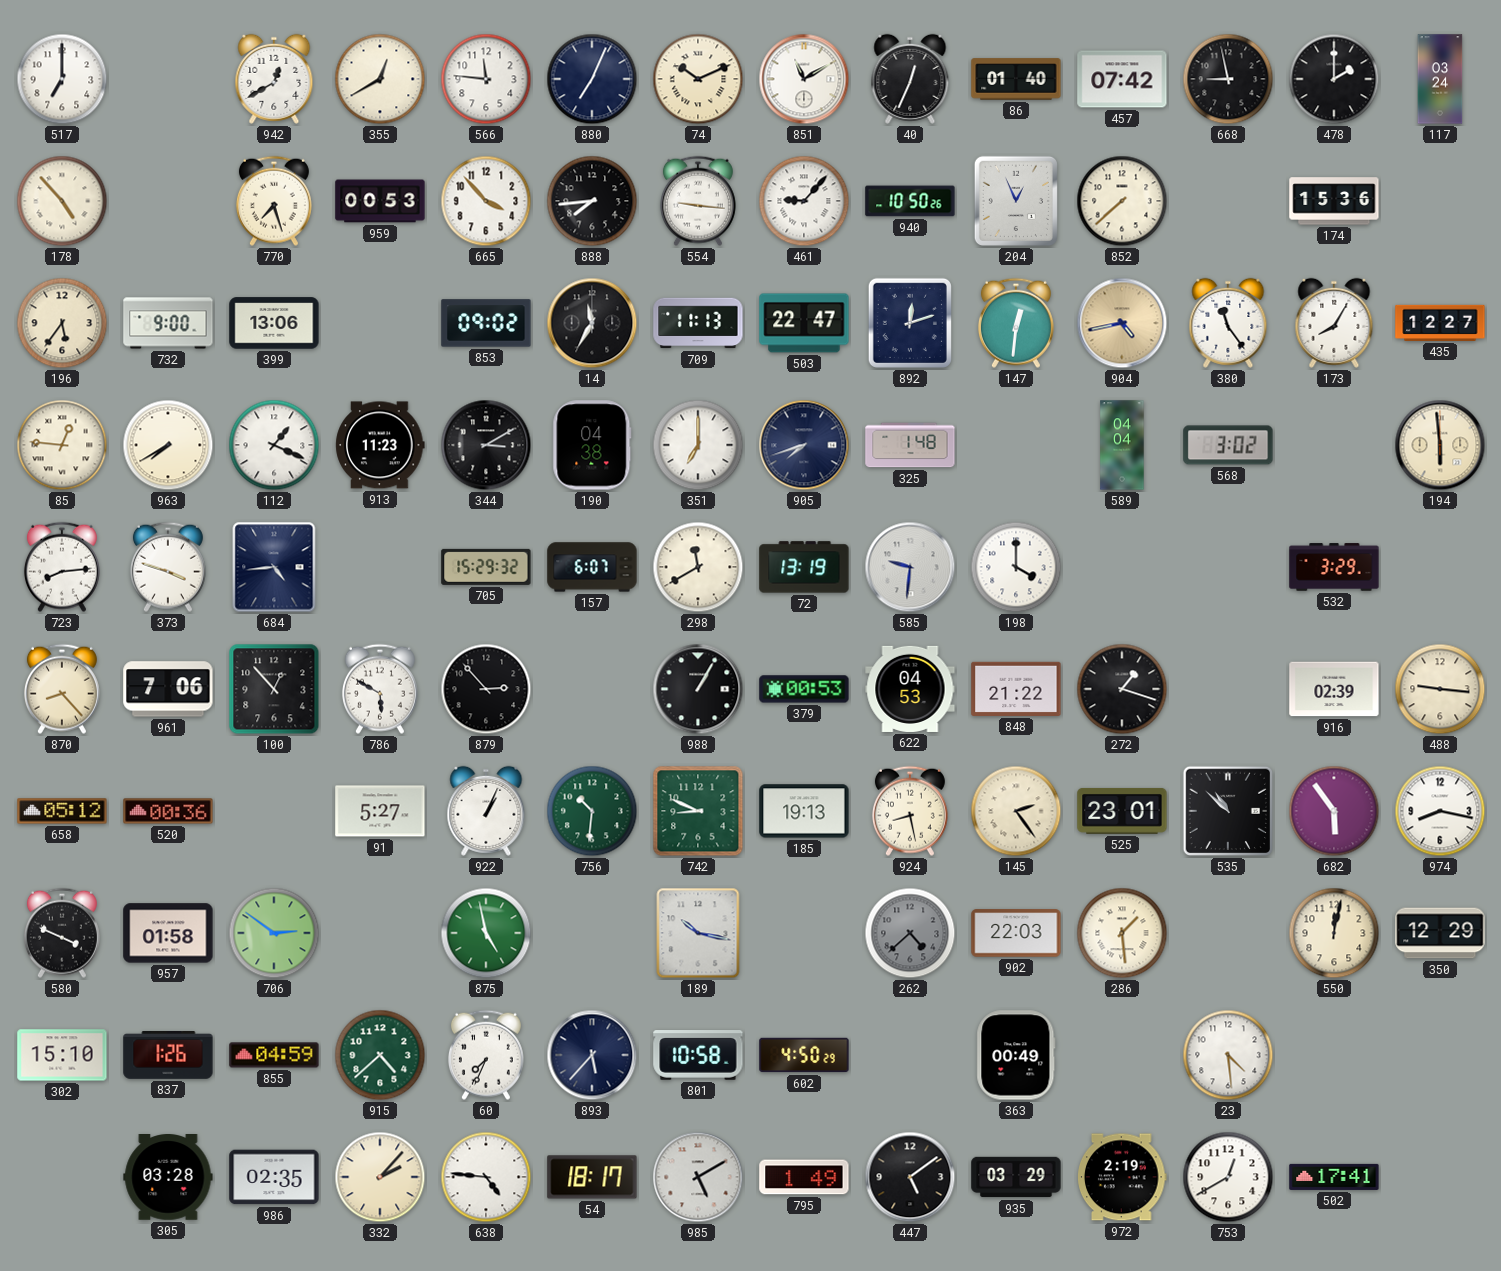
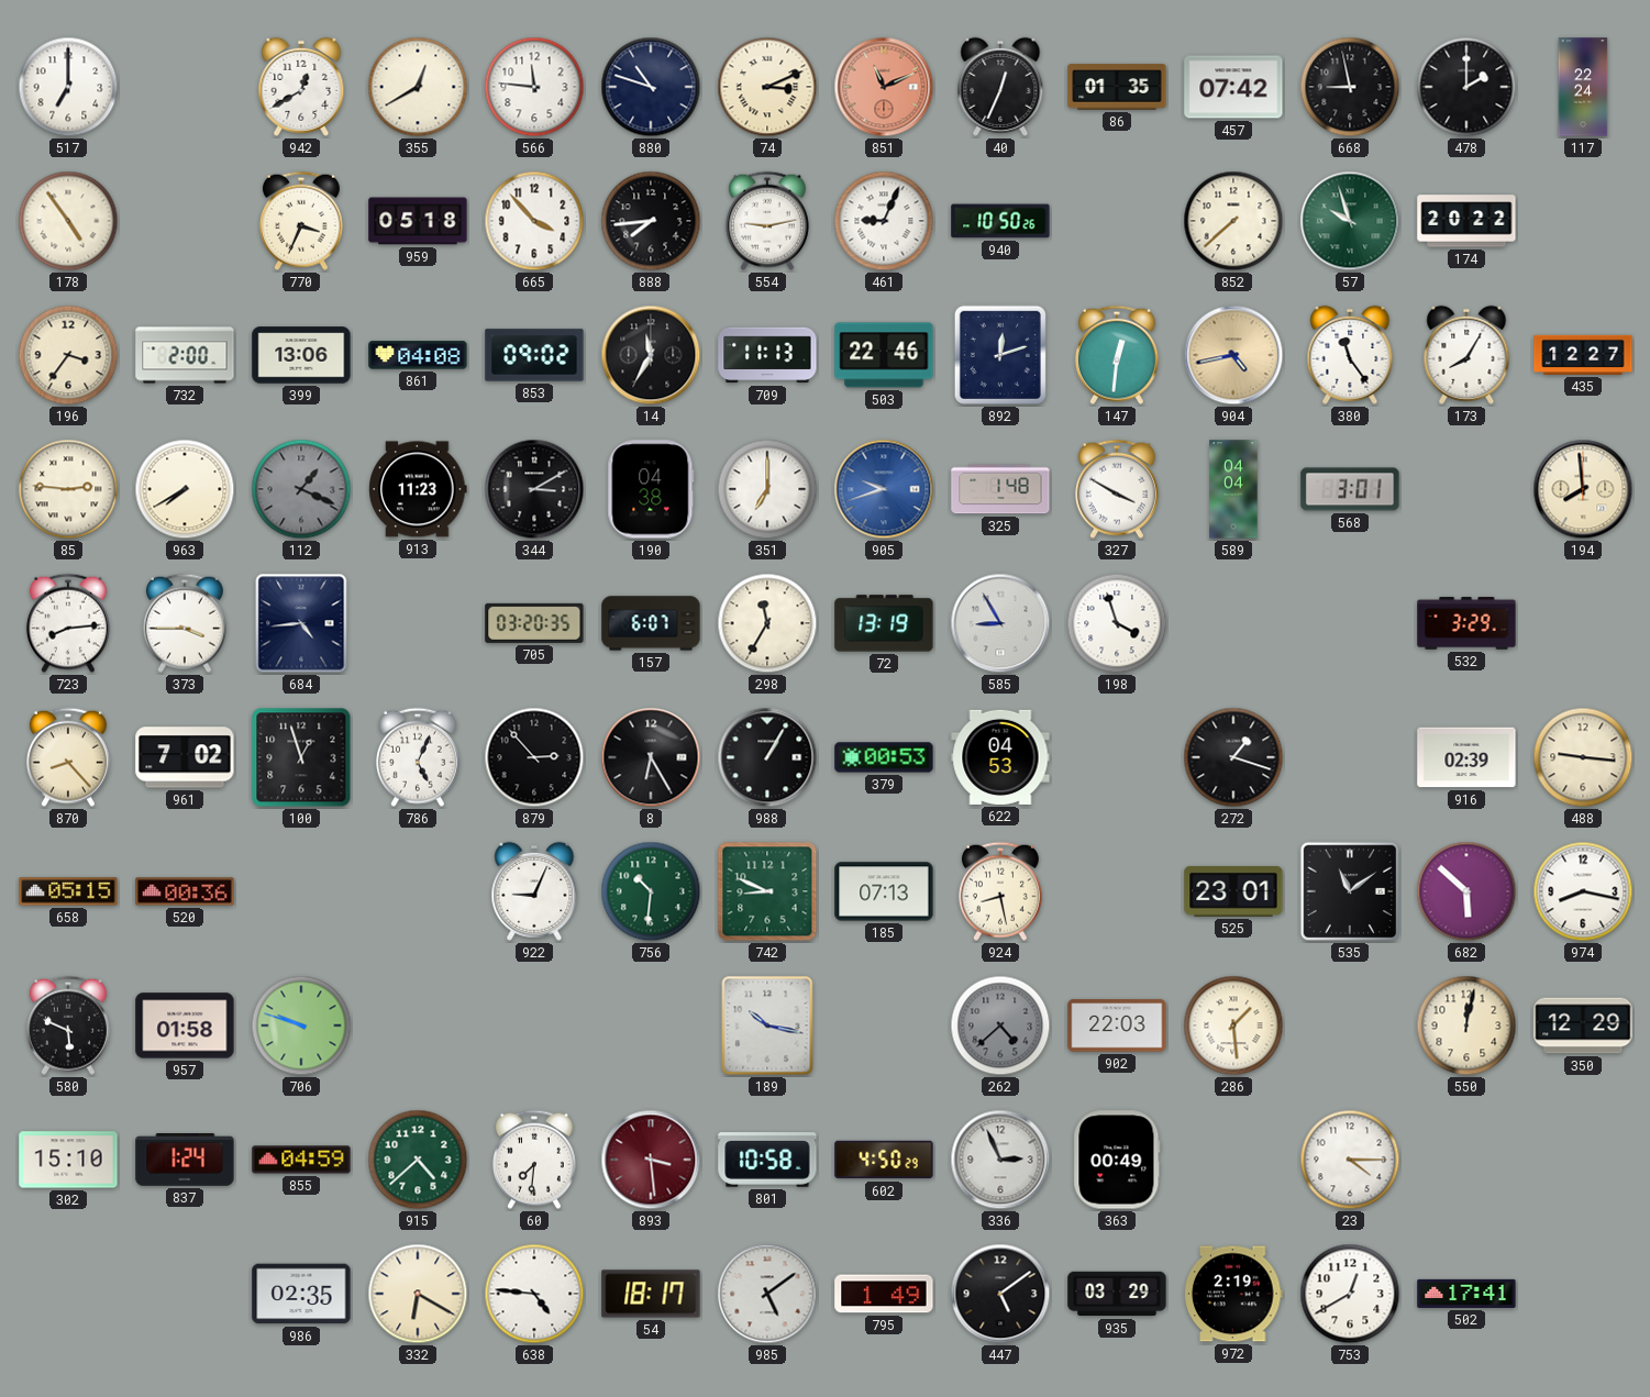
880: 7:04 -> 10:48 (651, 87)
74: 10:11 -> 3:11 (767, 87)
851: 11:10 -> 11:11 (884, 87)
851 dial: white -> salmon (884, 87)
86: 01:40 -> 01:35 (1117, 87)
117: 03:24 -> 22:24 (1583, 87)
178: 4:53 -> 4:54 (68, 221)
770: 7:27 -> 3:34 (301, 221)
959: 00:53 -> 05:18 (418, 221)
554: 9:16 -> 9:13 (767, 221)
461: 9:07 -> 9:04 (884, 221)
204: 12:56 -> none (1016, 201)
57: none -> 9:57 (1350, 221)
174: 15:36 -> 20:22 (1466, 221)
196: 5:36 -> 3:36 (68, 355)
732: 9:00 -> 2:00 (185, 355)
861: none -> 04:08 (418, 355)
503: 22:47 -> 22:46 (884, 355)
85: 12:46 -> 2:46 (68, 489)
112 dial: white -> grey (301, 489)
905: 7:42 -> 9:42 (884, 489)
905 dial: navy -> blue (884, 489)
327: none -> 3:50 (1117, 489)
568: 3:02 -> 3:01 (1350, 489)
194: 5:59 -> 7:59 (1583, 489)
373: 3:48 -> 3:45 (185, 623)
705: 15:29 -> 03:20 (534, 623)
298: 11:40 -> 11:35 (767, 623)
585: 9:31 -> 8:55 (1000, 623)
198: 4:00 -> 3:57 (1117, 623)
961: 7:06 -> 7:02 (185, 757)
100: 12:53 -> 12:57 (301, 757)
786: 5:50 -> 5:04 (418, 757)
8: none -> 6:25 (651, 757)
848: 21:22 -> none (1016, 689)
658: 05:12 -> 05:15 (68, 891)
91: 5:27 -> none (380, 811)
922: 1:04 -> 9:04 (534, 891)
185: 19:13 -> 07:13 (884, 891)
145: 2:24 -> none (1016, 811)
535: 10:52 -> 11:09 (1350, 891)
682: 5:54 -> 5:52 (1466, 891)
580: 3:49 -> 5:49 (68, 1025)
706: 2:51 -> 9:48 (301, 1025)
875: 4:58 -> none (486, 933)
837: 1:26 -> 1:24 (185, 1161)
60: 7:34 -> 7:31 (534, 1160)
893: 5:37 -> 3:29 (651, 1160)
893 dial: navy -> burgundy (651, 1160)
336: none -> 2:56 (1000, 1160)
23: 4:29 -> 4:15 (1350, 1160)
305: 03:28 -> none (168, 1177)
332: 2:07 -> 6:20 (418, 1294)
985: 5:10 -> 5:09 (767, 1294)
